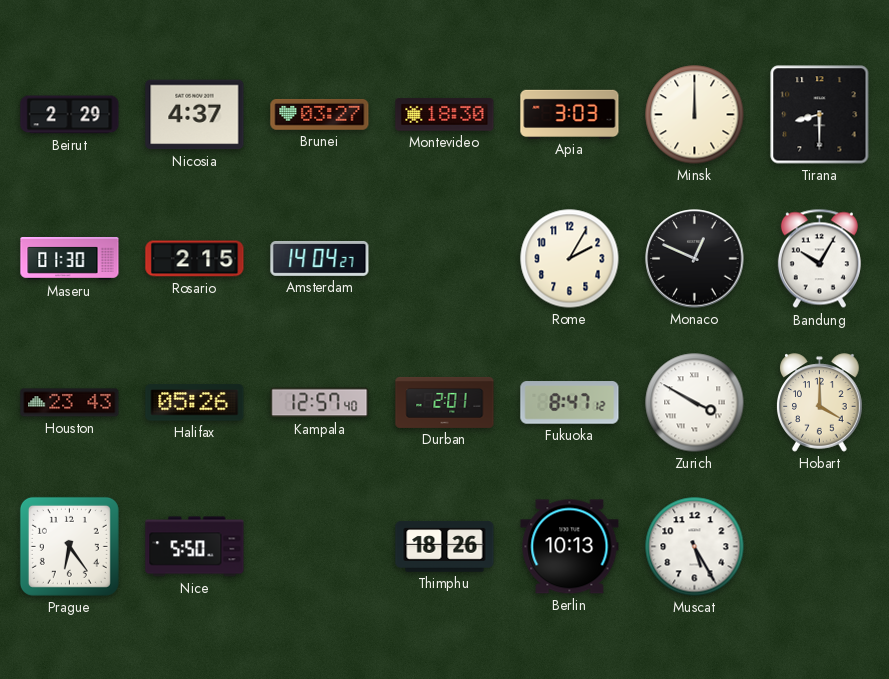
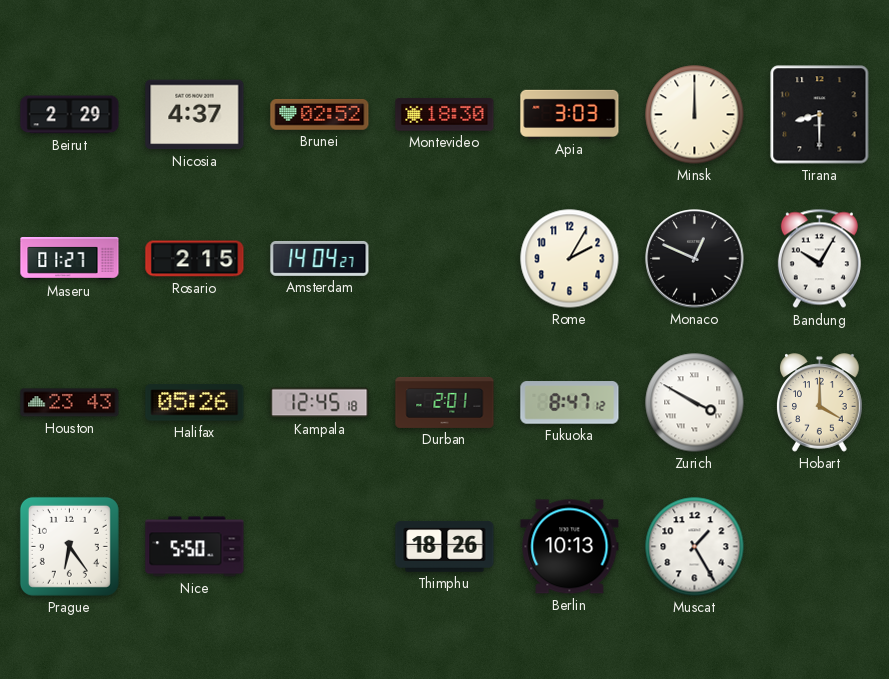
Brunei: 03:27 -> 02:52 (320, 114)
Maseru: 01:30 -> 01:27 (70, 259)
Kampala: 12:57 -> 12:45 (320, 403)
Muscat: 5:25 -> 1:25 (695, 547)
